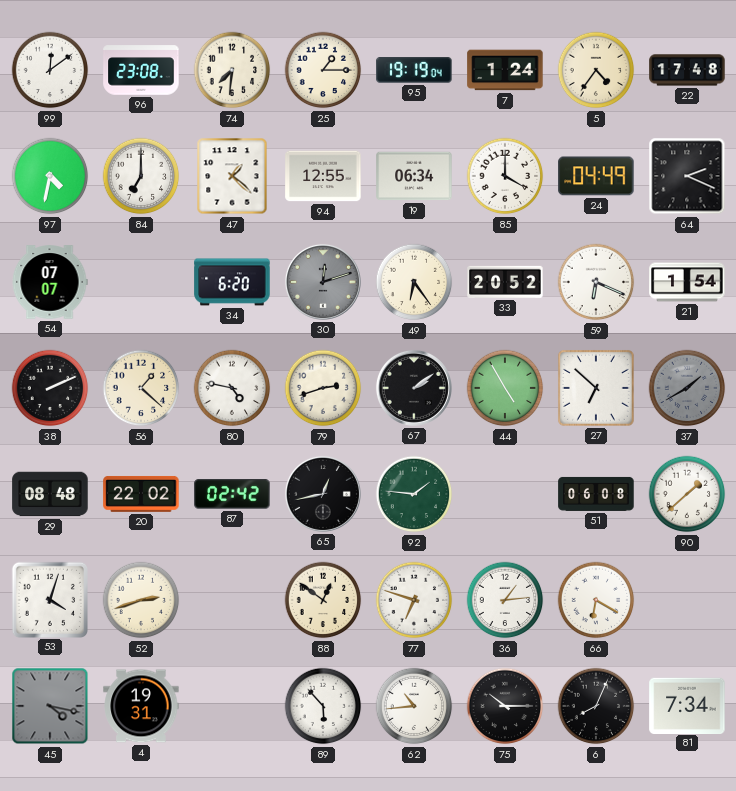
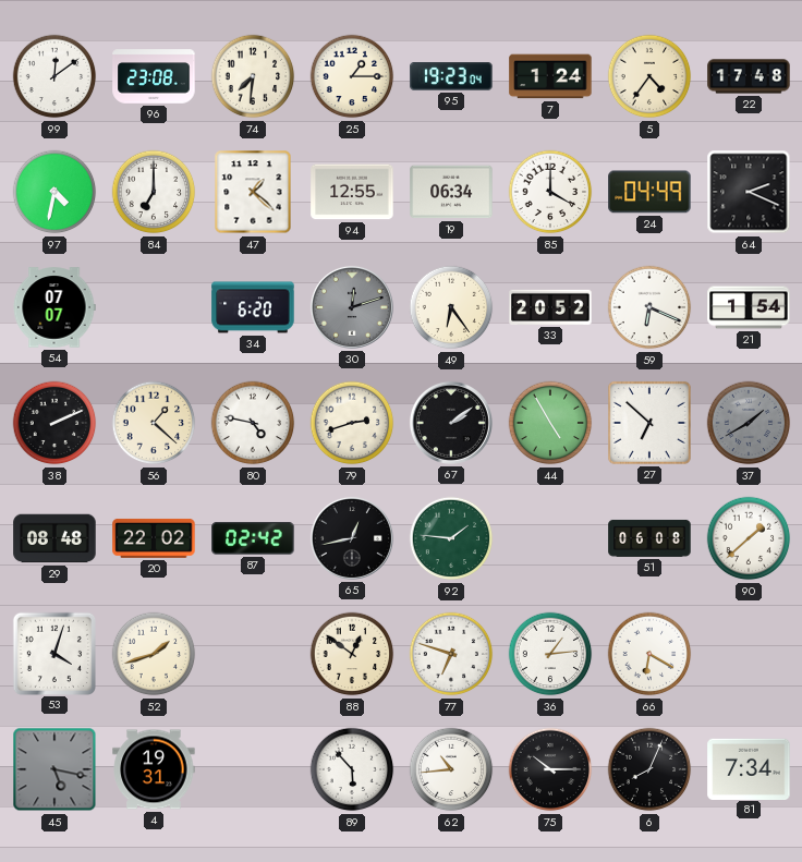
95: 19:19 -> 19:23 (451, 76)
52: 2:42 -> 1:42 (154, 654)
45: 4:17 -> 5:17 (54, 769)
